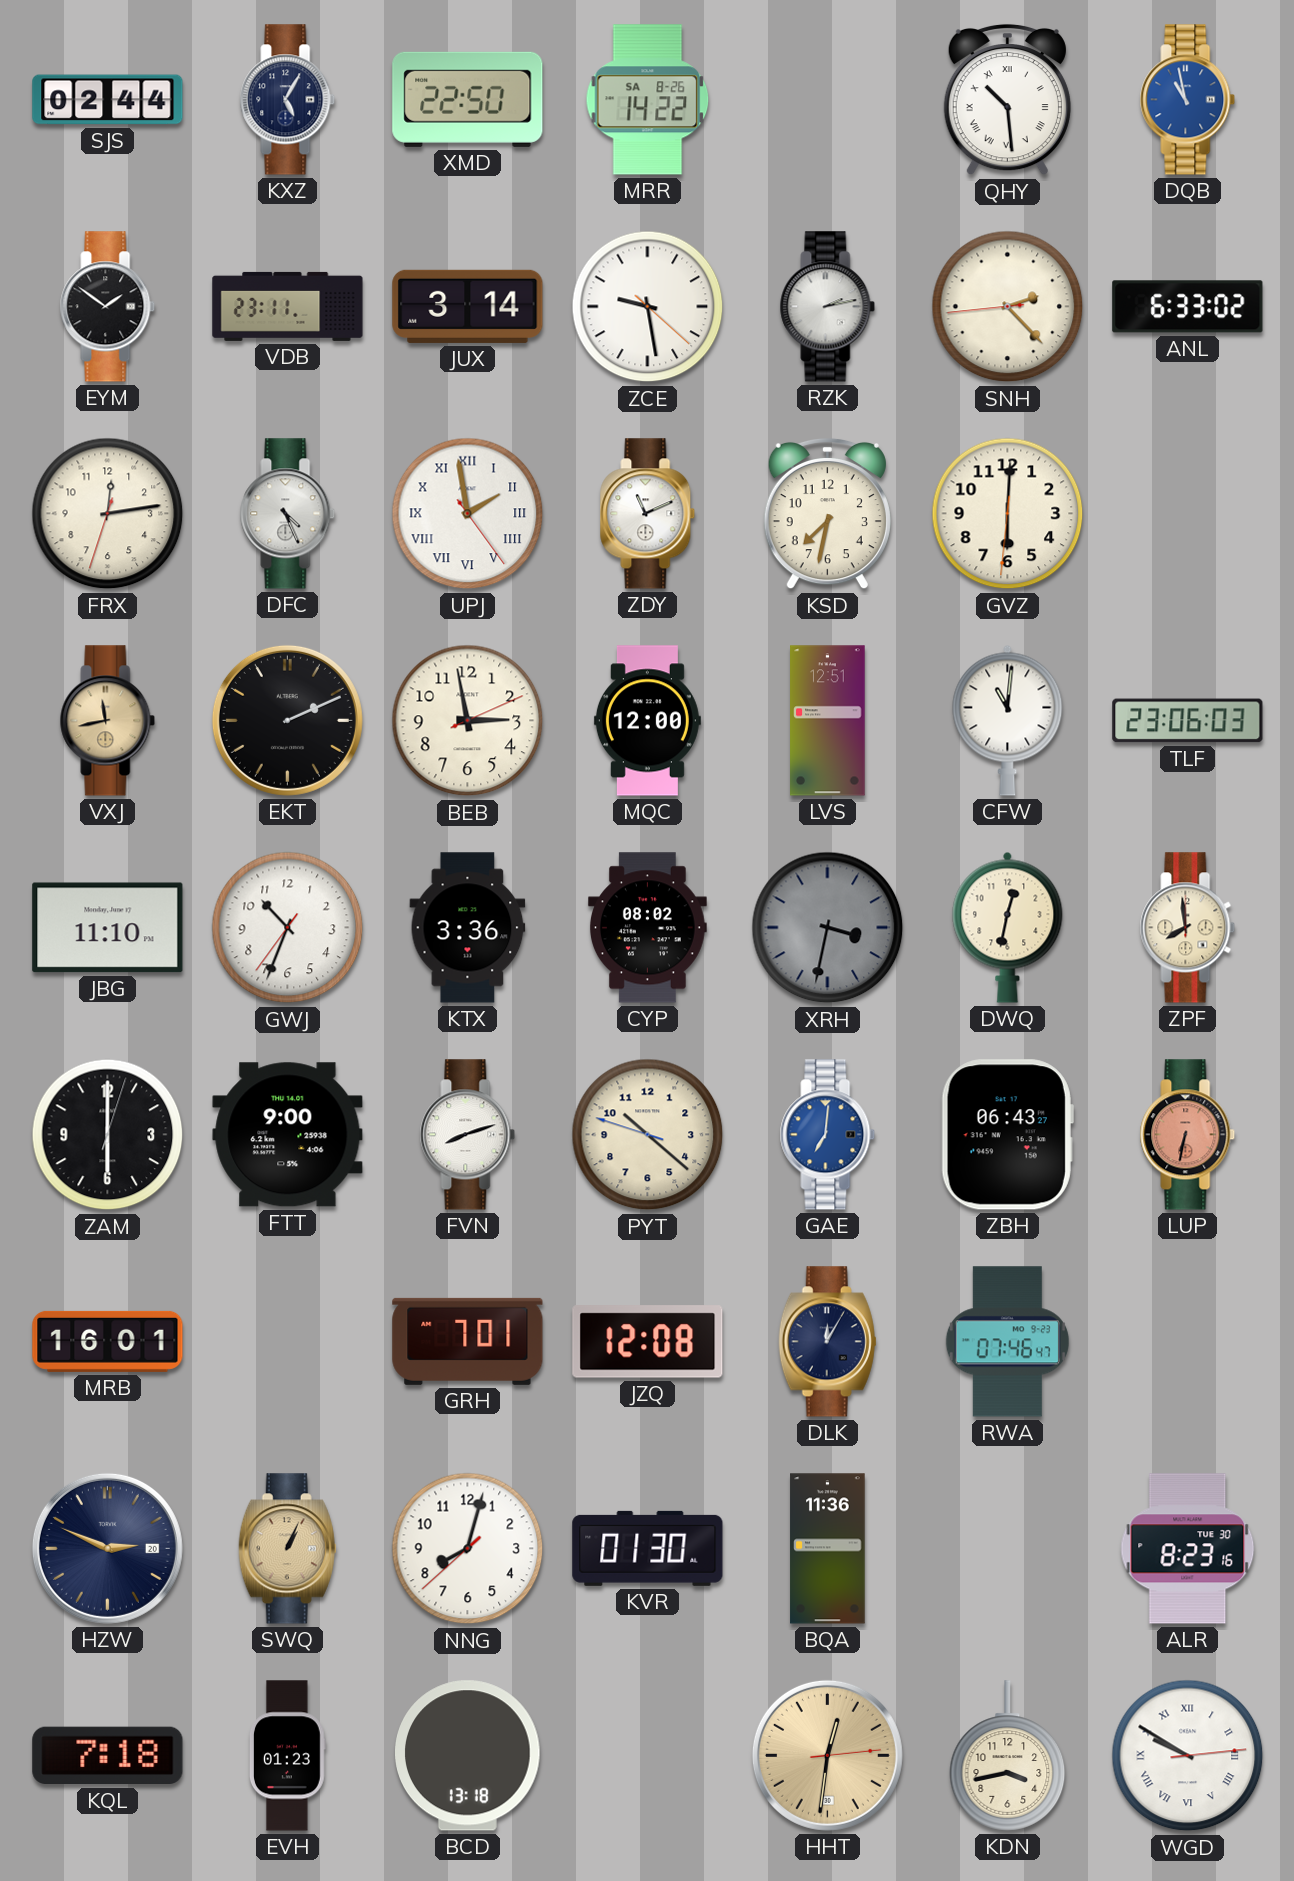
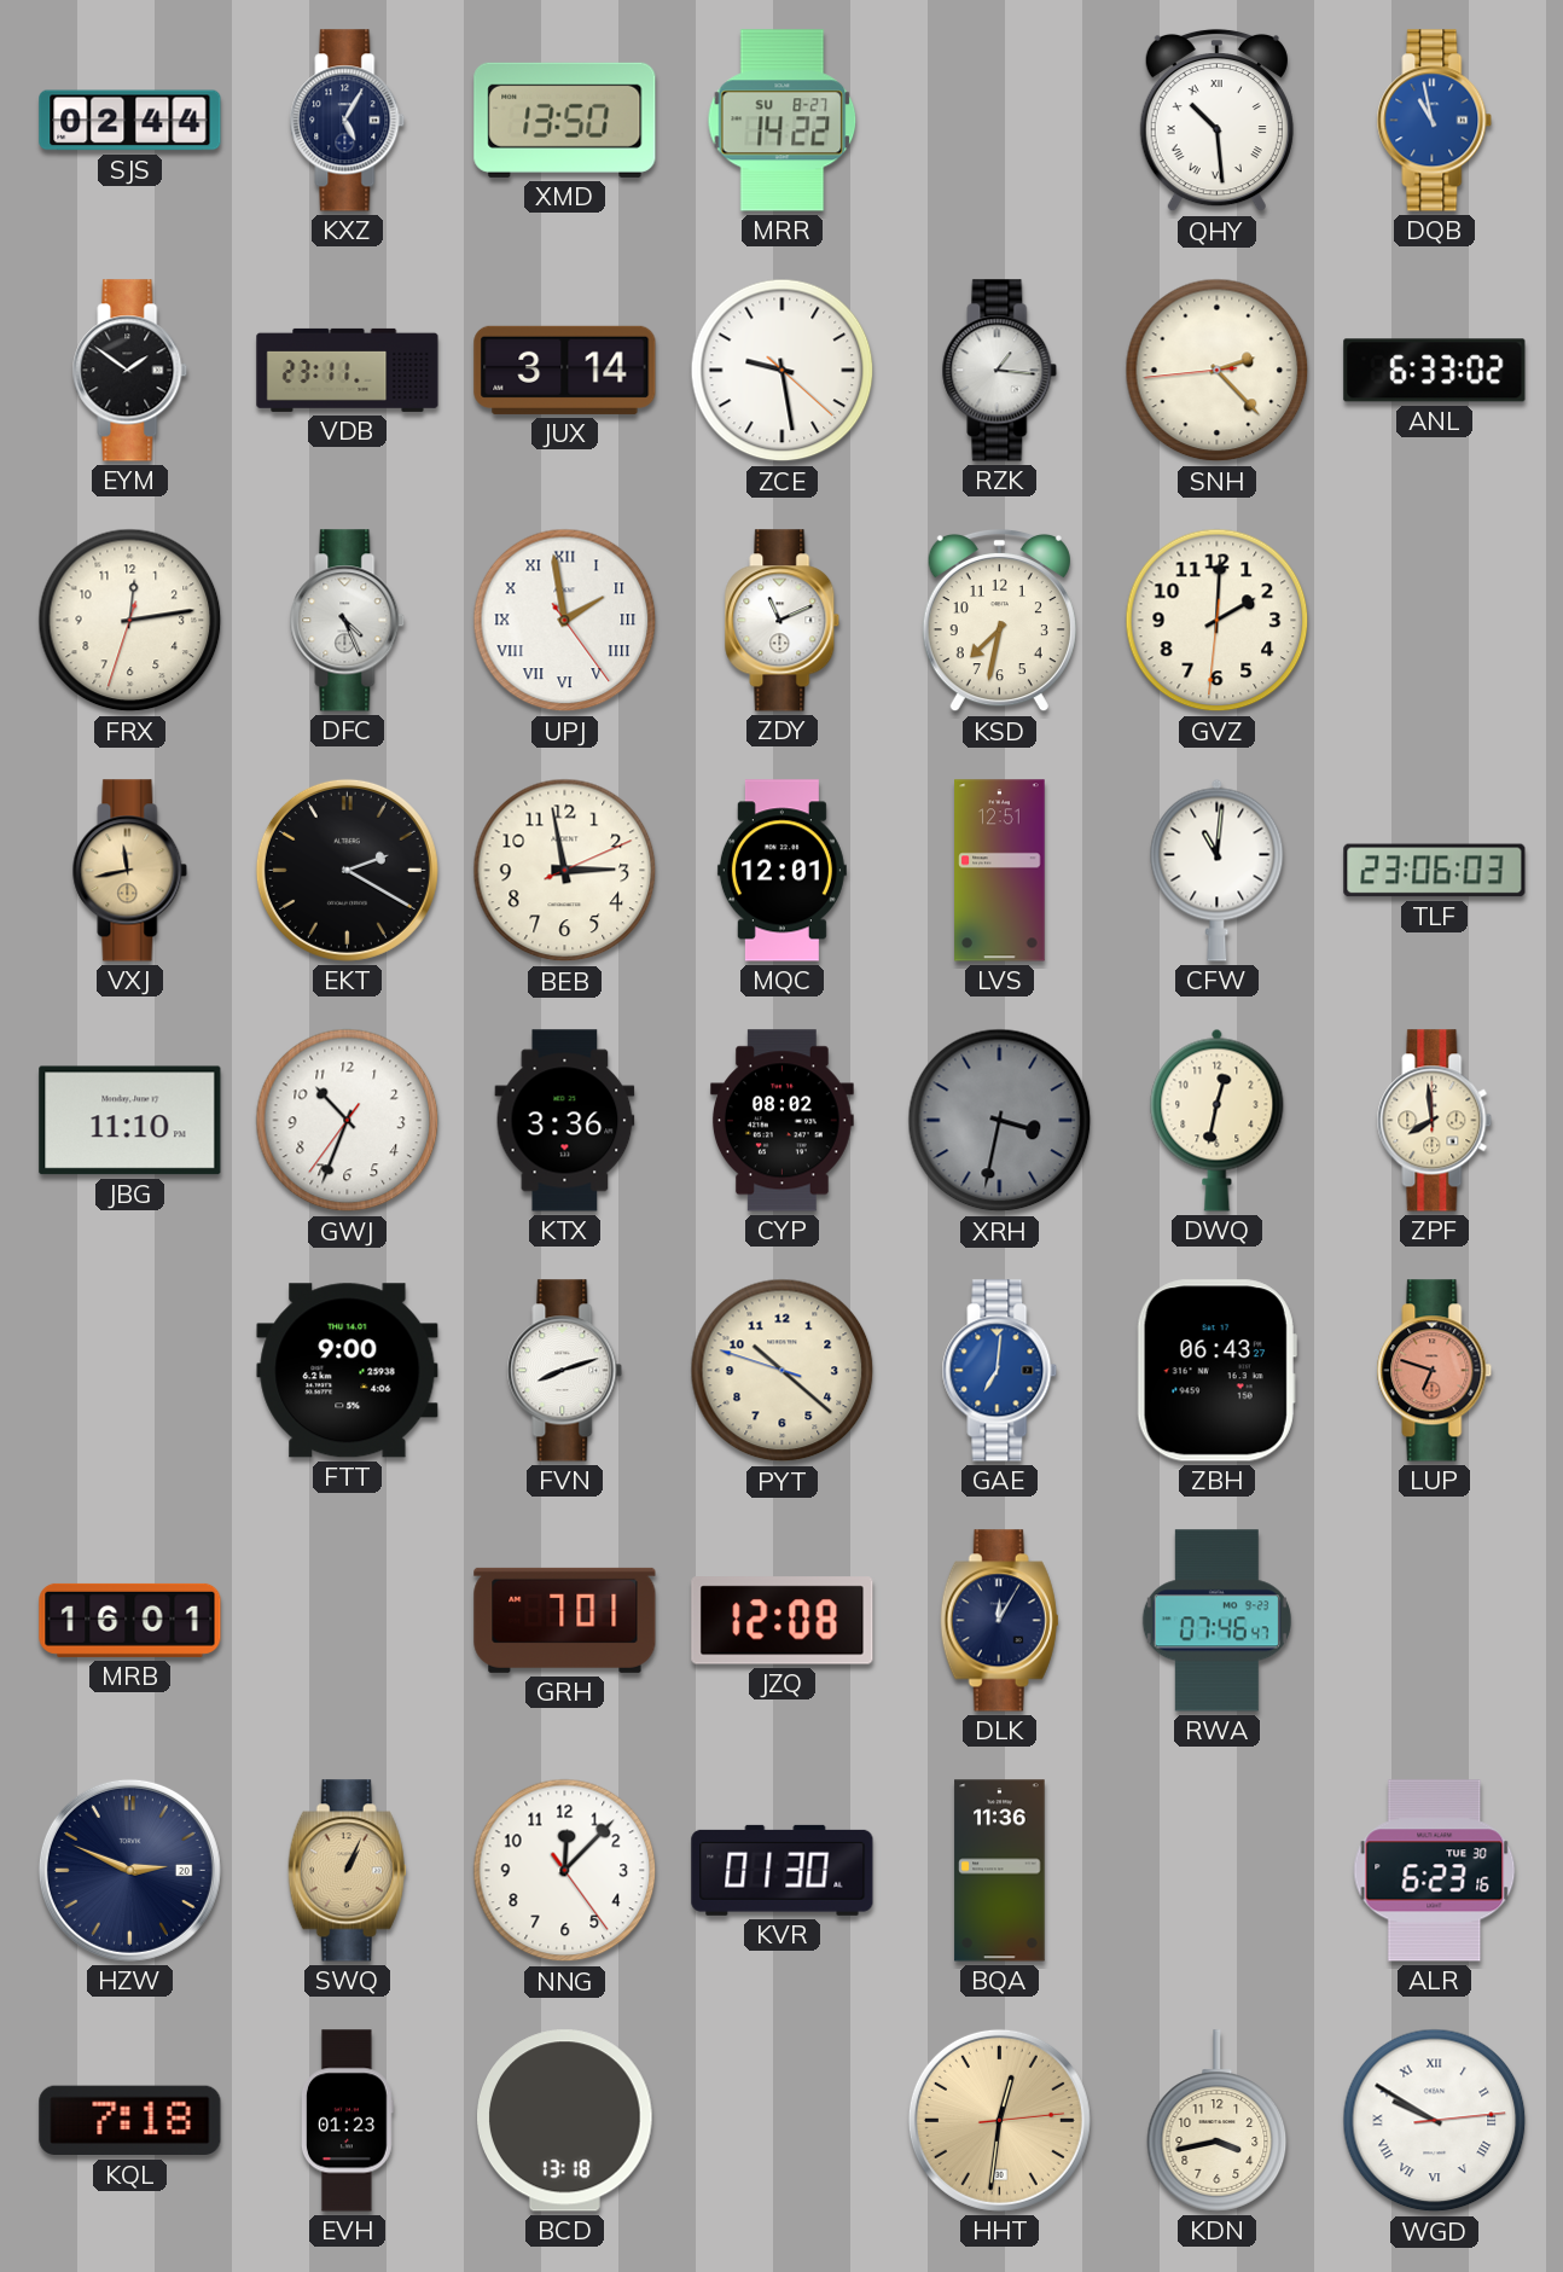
XMD: 22:50 -> 13:50 (565, 120)
MRR date: SA 8-26 -> SU 8-27 (783, 121)
RZK: 2:13 -> 1:16 (1000, 371)
GVZ: 6:00 -> 2:00 (1218, 621)
EKT: 2:11 -> 2:20 (347, 870)
MQC: 12:00 -> 12:01 (782, 871)
ZAM: 6:00 -> none (108, 1135)
LUP: 6:32 -> 6:48 (1435, 1371)
NNG: 8:02 -> 12:07 (565, 1871)
ALR: 8:23 -> 6:23 (1435, 1871)
